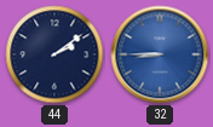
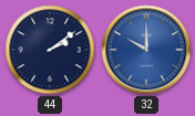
32: 8:45 -> 10:00 (146, 50)
